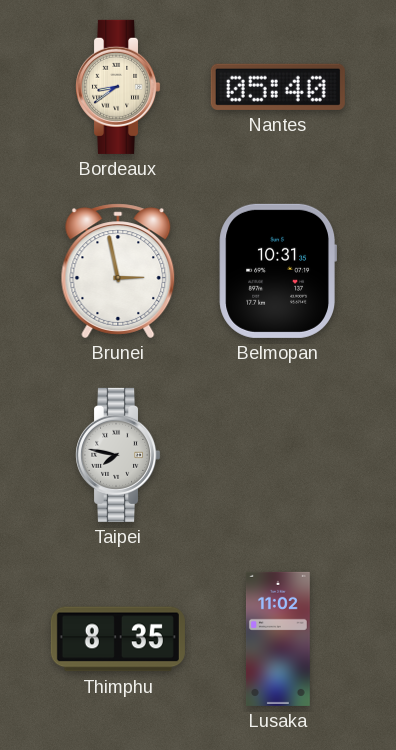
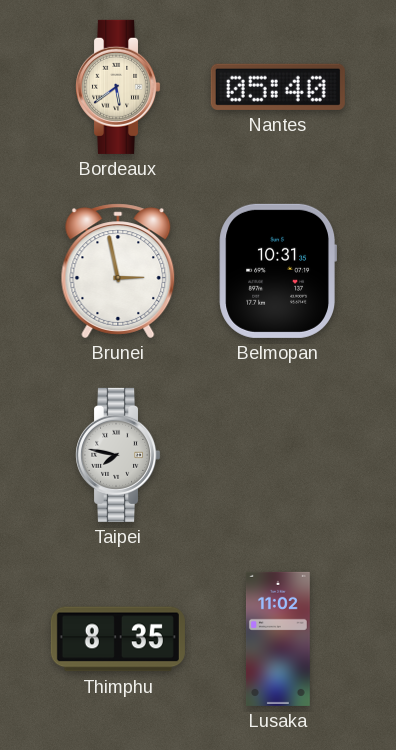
Bordeaux: 8:39 -> 5:39 (118, 87)
